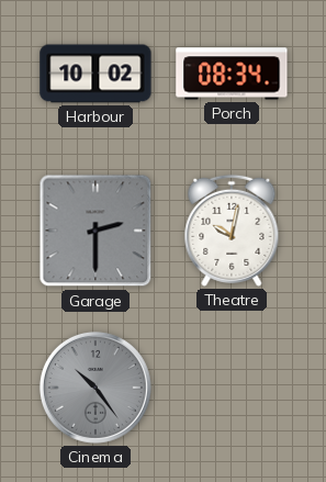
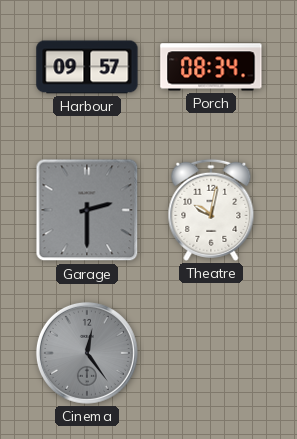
Harbour: 10:02 -> 09:57 (87, 67)
Cinema: 10:24 -> 12:24 (87, 353)
